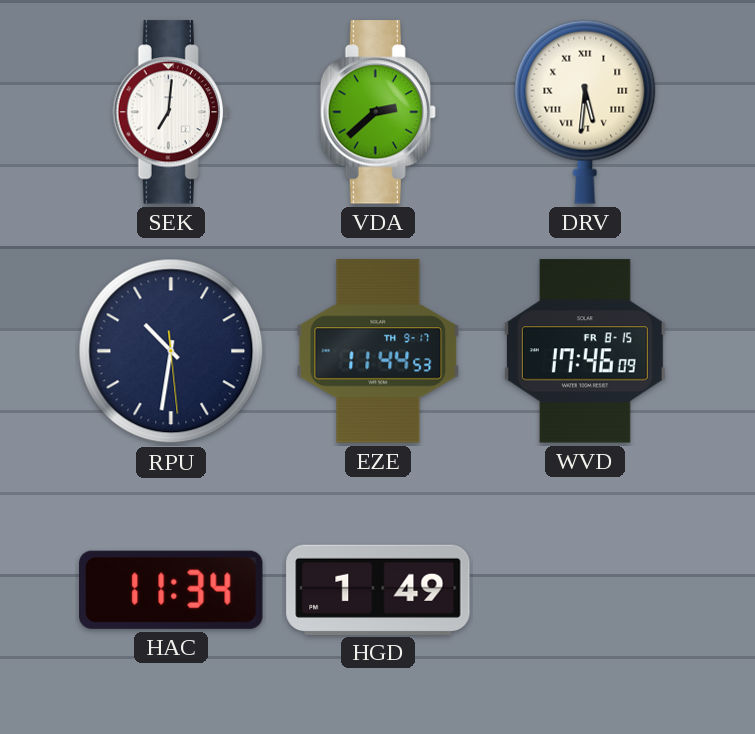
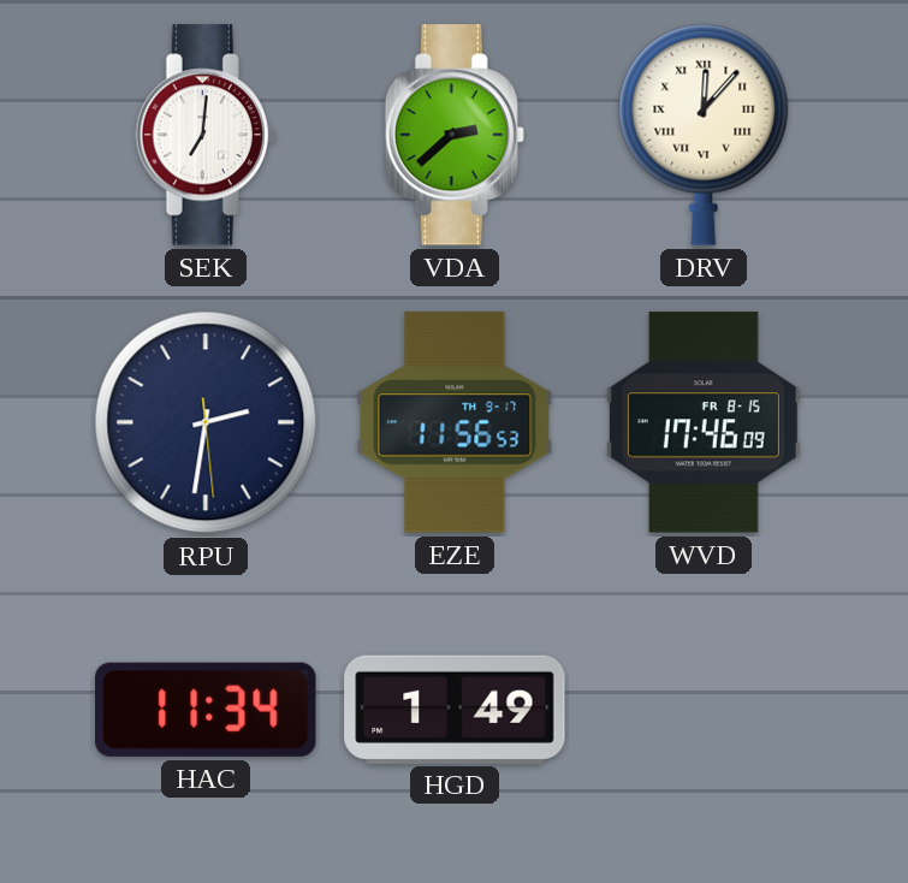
DRV: 5:31 -> 12:07 (704, 135)
RPU: 10:31 -> 2:31 (206, 422)
EZE: 11:44 -> 11:56 (455, 422)
